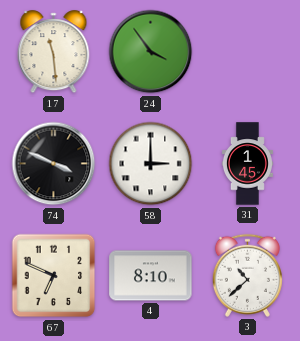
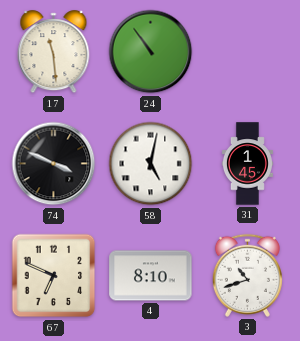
24: 3:54 -> 10:54 (151, 52)
58: 3:00 -> 5:02 (151, 164)
3: 10:38 -> 10:42 (247, 275)
